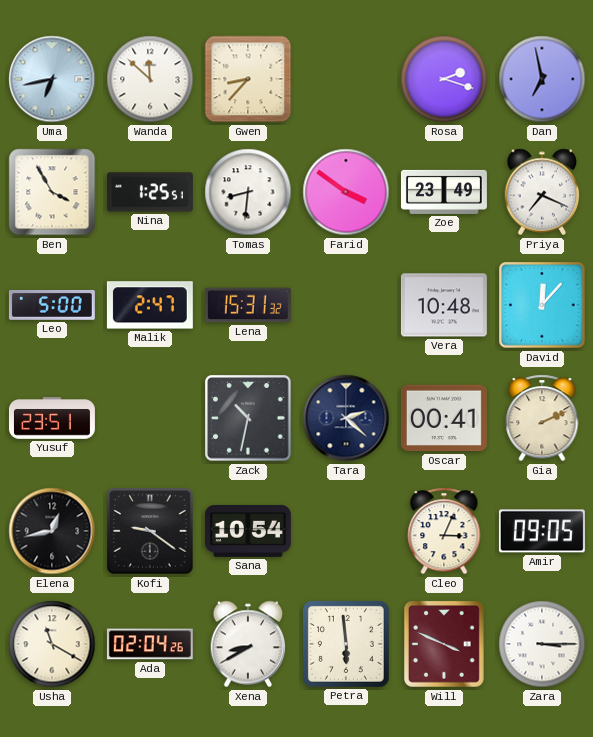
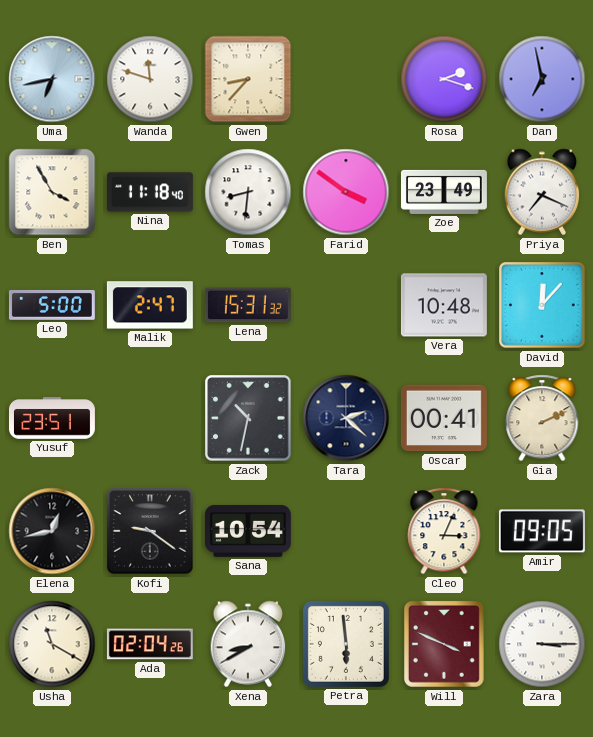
Wanda: 11:52 -> 11:48 (150, 79)
Nina: 1:25 -> 11:18 (150, 192)
